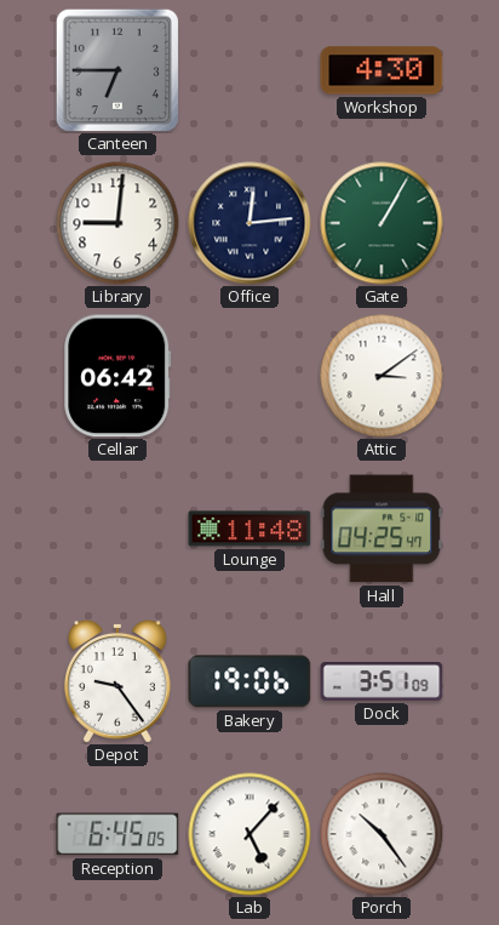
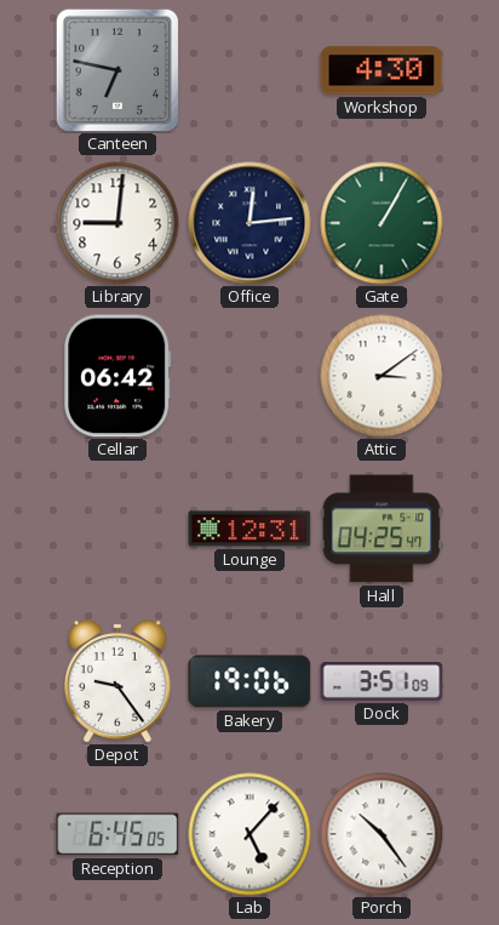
Canteen: 6:45 -> 6:47 (116, 69)
Lounge: 11:48 -> 12:31 (249, 529)
